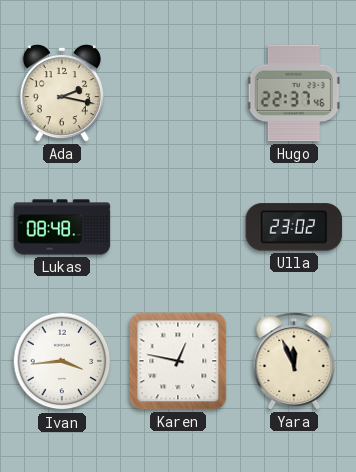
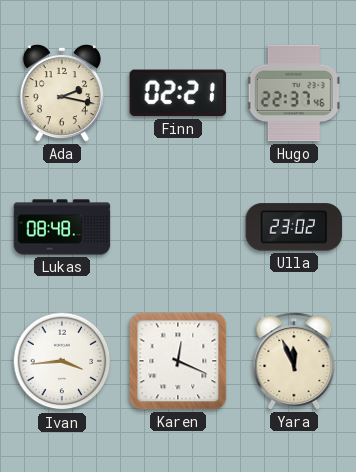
Finn: none -> 02:21 (178, 93)
Karen: 12:47 -> 12:19 (178, 361)
